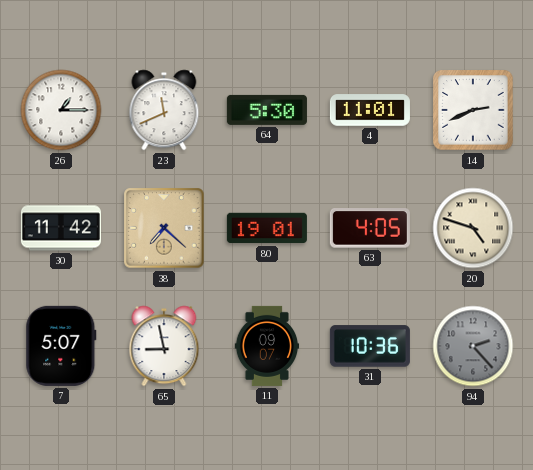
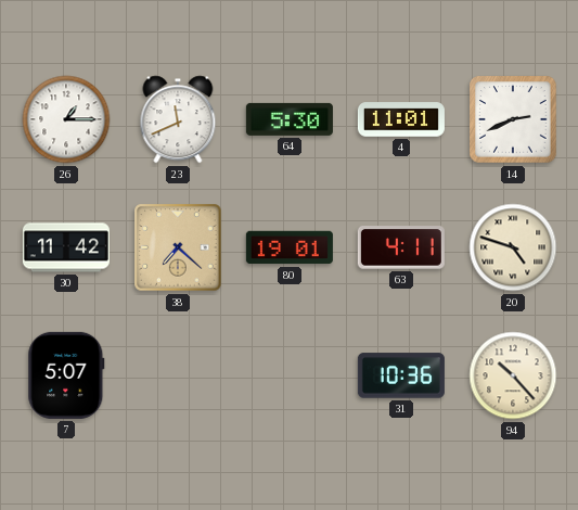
63: 4:05 -> 4:11 (401, 247)
65: 8:58 -> none (164, 346)
11: 09:07 -> none (267, 346)
94: 2:23 -> 10:23 (513, 375)
94 dial: grey -> cream (513, 375)
